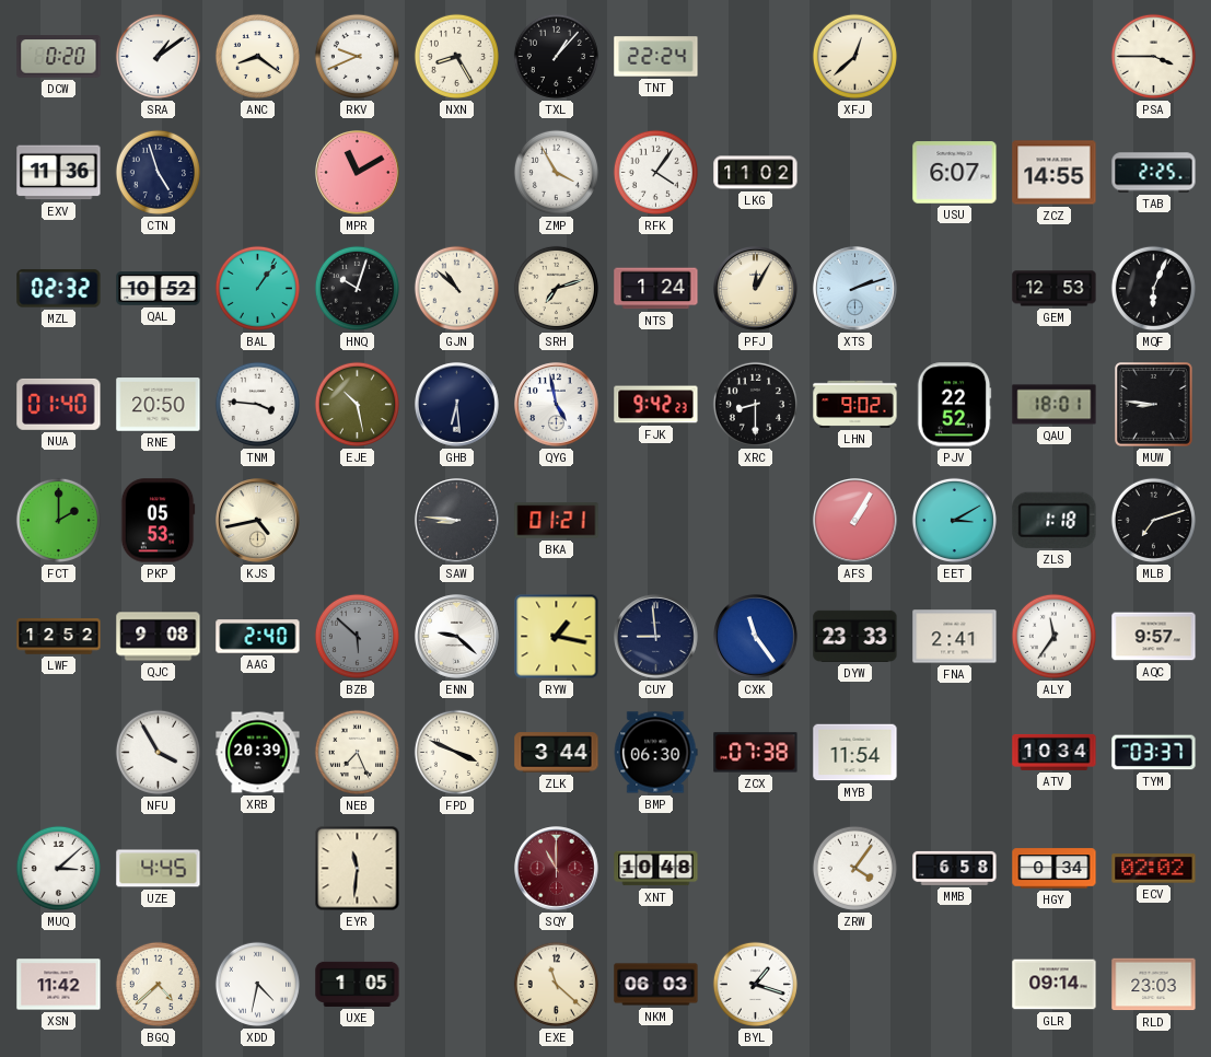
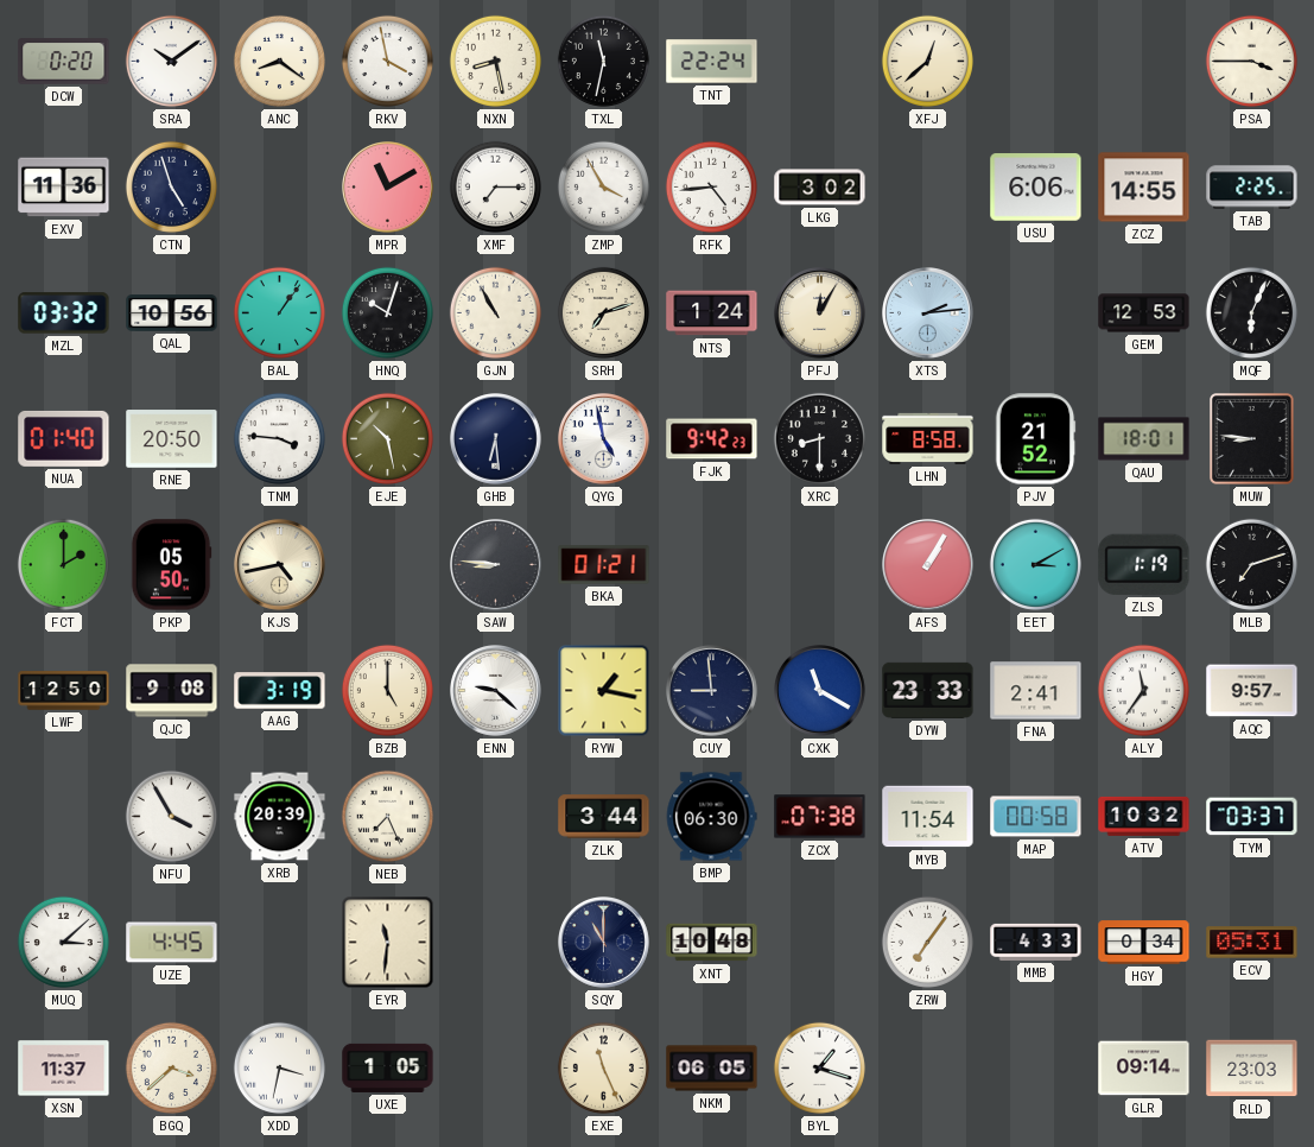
SRA: 1:09 -> 10:09 (171, 61)
RKV: 9:41 -> 3:58 (387, 61)
NXN: 8:25 -> 8:28 (495, 61)
TXL: 1:07 -> 11:32 (603, 61)
XMF: none -> 7:15 (495, 186)
RFK: 4:06 -> 4:44 (711, 186)
LKG: 11:02 -> 3:02 (820, 188)
USU: 6:07 -> 6:06 (1036, 188)
MZL: 02:32 -> 03:32 (64, 313)
QAL: 10:52 -> 10:56 (172, 313)
GJN: 10:52 -> 10:55 (495, 312)
XTS: 2:12 -> 2:14 (928, 313)
LHN: 9:02 -> 8:58 (928, 438)
PJV: 22:52 -> 21:52 (1035, 439)
PKP: 05:53 -> 05:50 (171, 565)
ZLS: 1:18 -> 1:19 (1144, 564)
LWF: 12:52 -> 12:50 (64, 691)
AAG: 2:40 -> 3:19 (280, 691)
BZB: 5:52 -> 5:00 (387, 690)
BZB dial: grey -> cream (387, 690)
CXK: 11:24 -> 11:20 (820, 691)
FPD: 3:49 -> none (456, 752)
MAP: none -> 00:58 (1036, 817)
ATV: 10:34 -> 10:32 (1144, 816)
SQY dial: burgundy -> navy (604, 943)
ZRW: 4:06 -> 7:06 (927, 942)
MMB: 6:58 -> 4:33 (1036, 942)
ECV: 02:02 -> 05:31 (1252, 943)
XSN: 11:42 -> 11:37 (64, 1069)
BGQ: 4:38 -> 3:38 (171, 1067)
XDD: 4:32 -> 3:32 (279, 1067)
EXE: 11:22 -> 11:26 (603, 1067)
NKM: 06:03 -> 06:05 (712, 1069)
